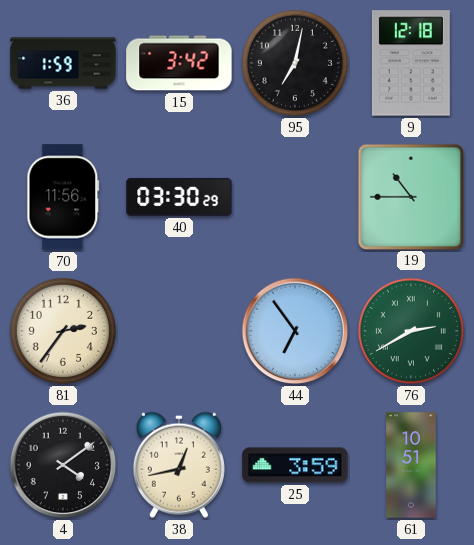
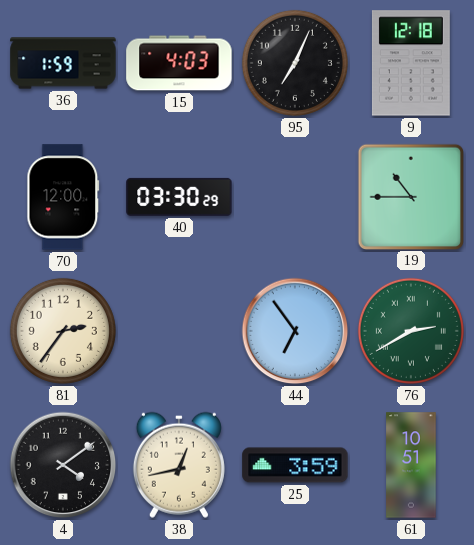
15: 3:42 -> 4:03 (179, 63)
95: 7:02 -> 7:04 (295, 63)
70: 11:56 -> 12:00 (63, 197)
